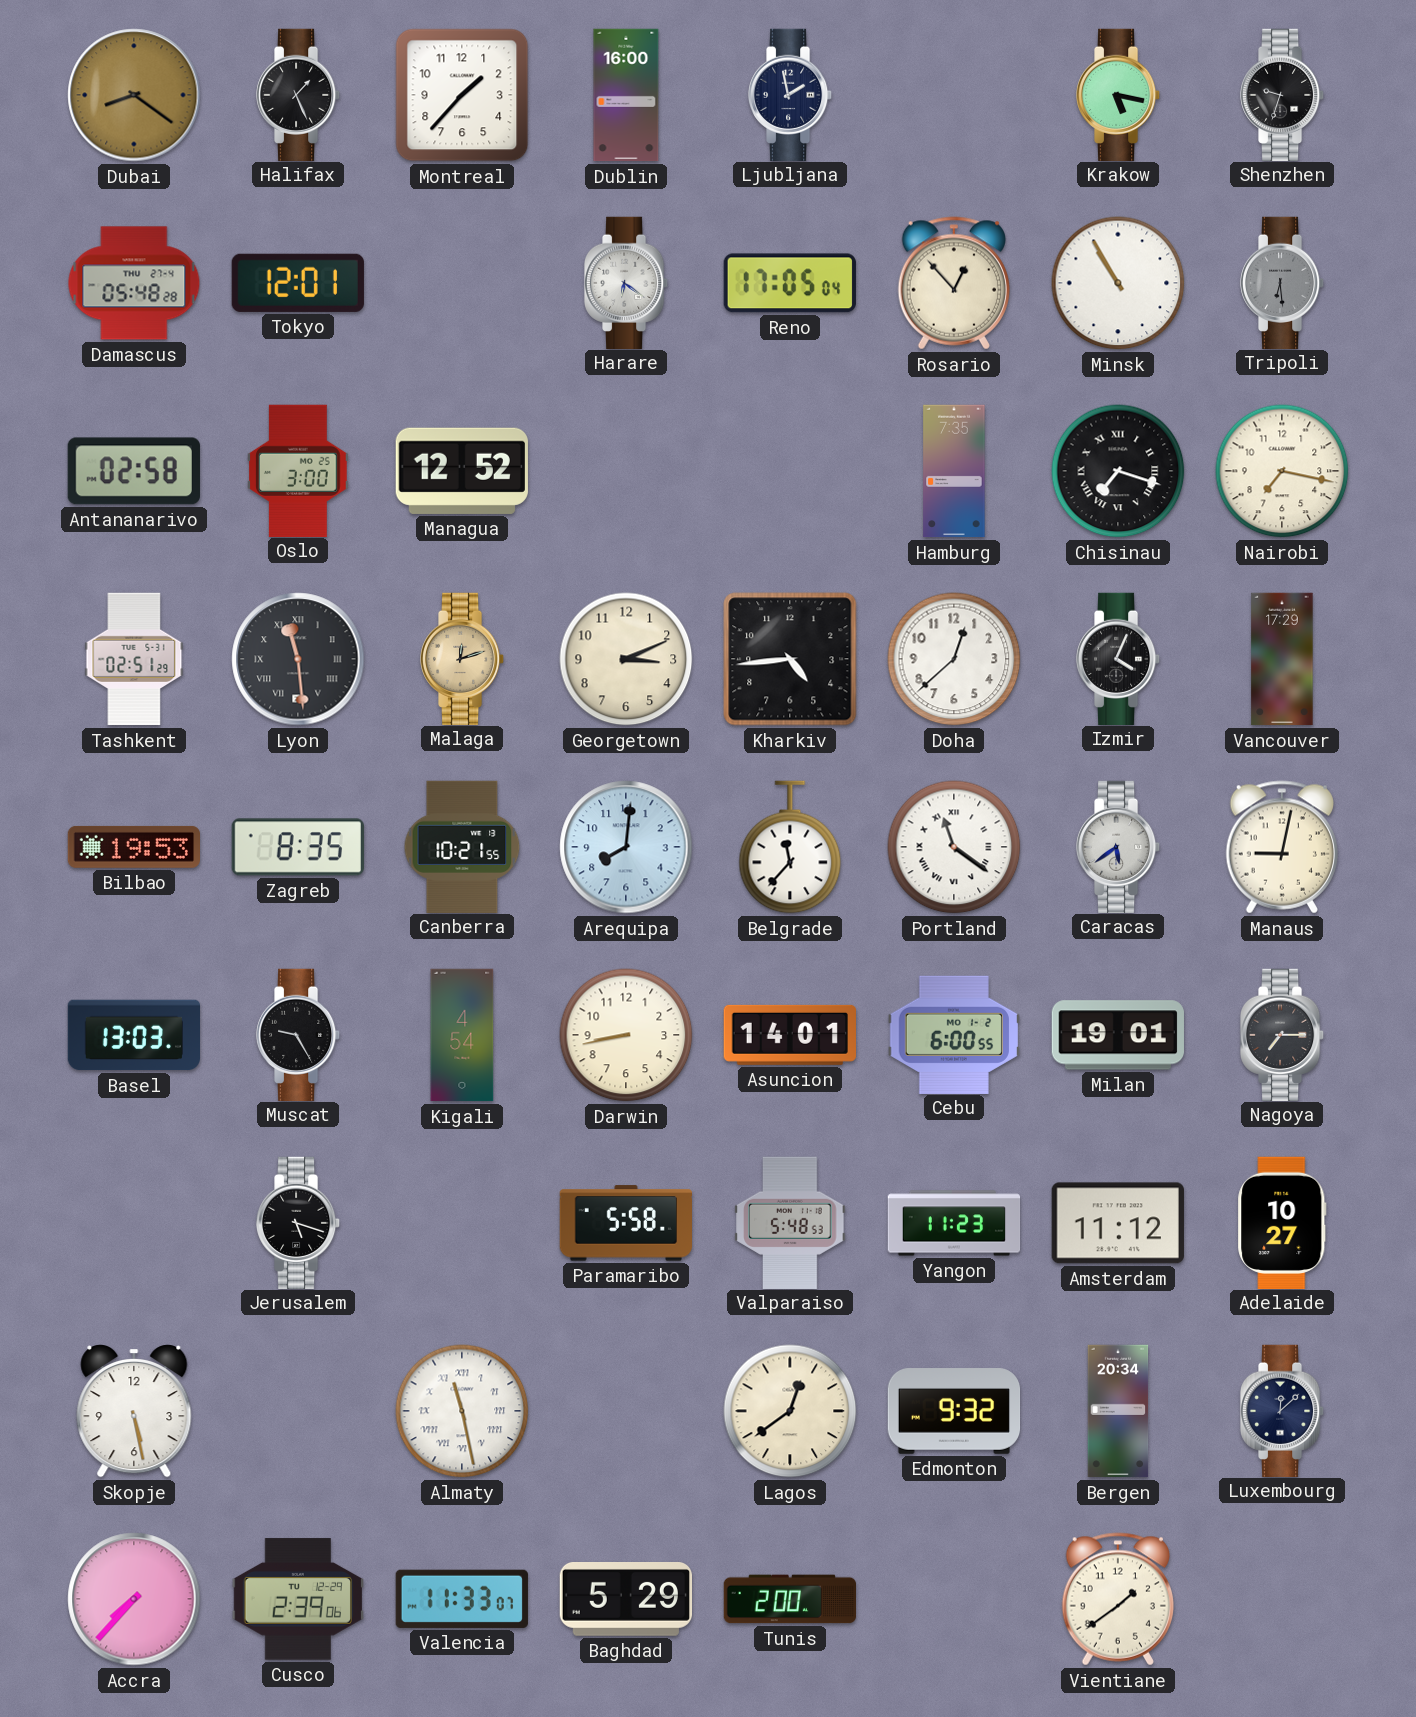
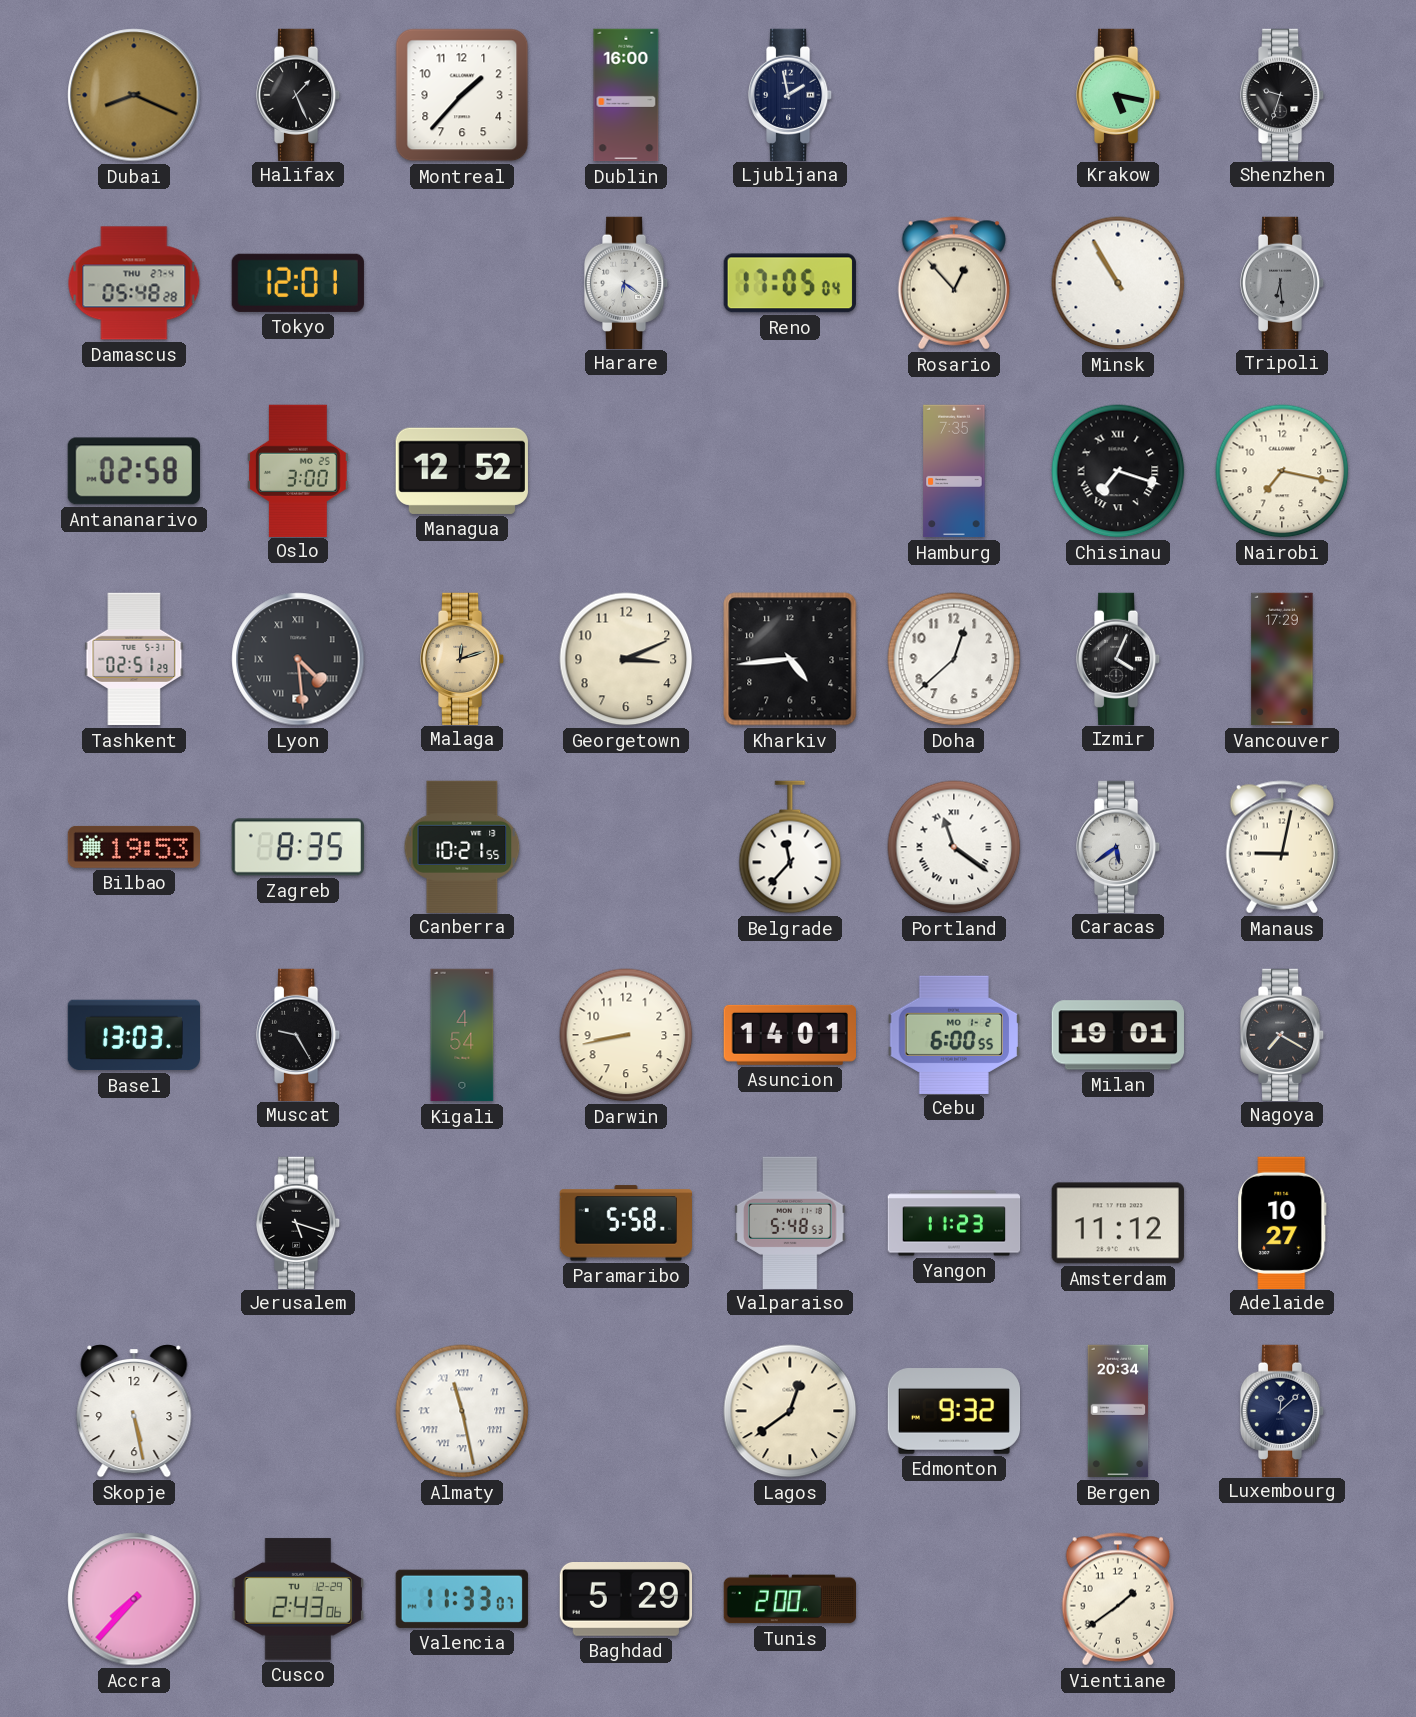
Dubai: 8:21 -> 8:19 (134, 95)
Lyon: 11:29 -> 4:29 (298, 659)
Arequipa: 8:01 -> none (626, 847)
Nagoya: 7:15 -> 7:20 (1282, 1034)
Cusco: 2:39 -> 2:43 (297, 1599)
